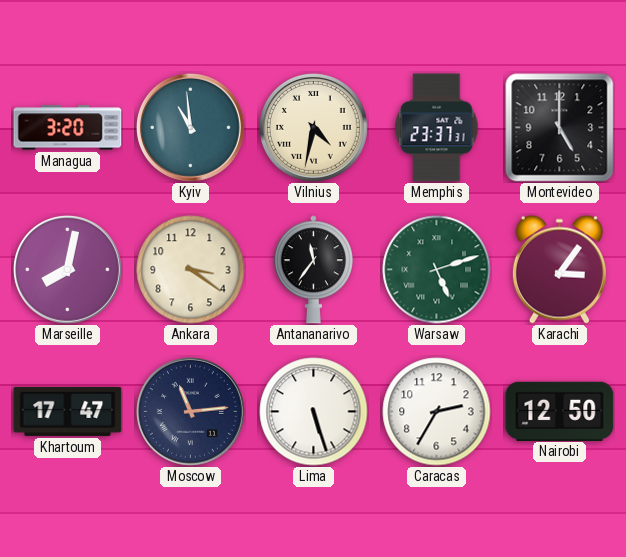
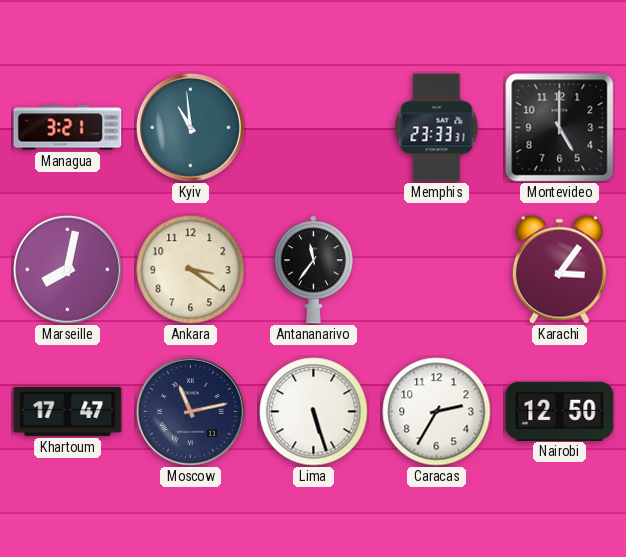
Managua: 3:20 -> 3:21 (68, 128)
Vilnius: 4:32 -> none (313, 127)
Memphis: 23:37 -> 23:33 (437, 128)
Warsaw: 5:12 -> none (437, 270)
Moscow: 11:14 -> 11:13 (190, 411)
